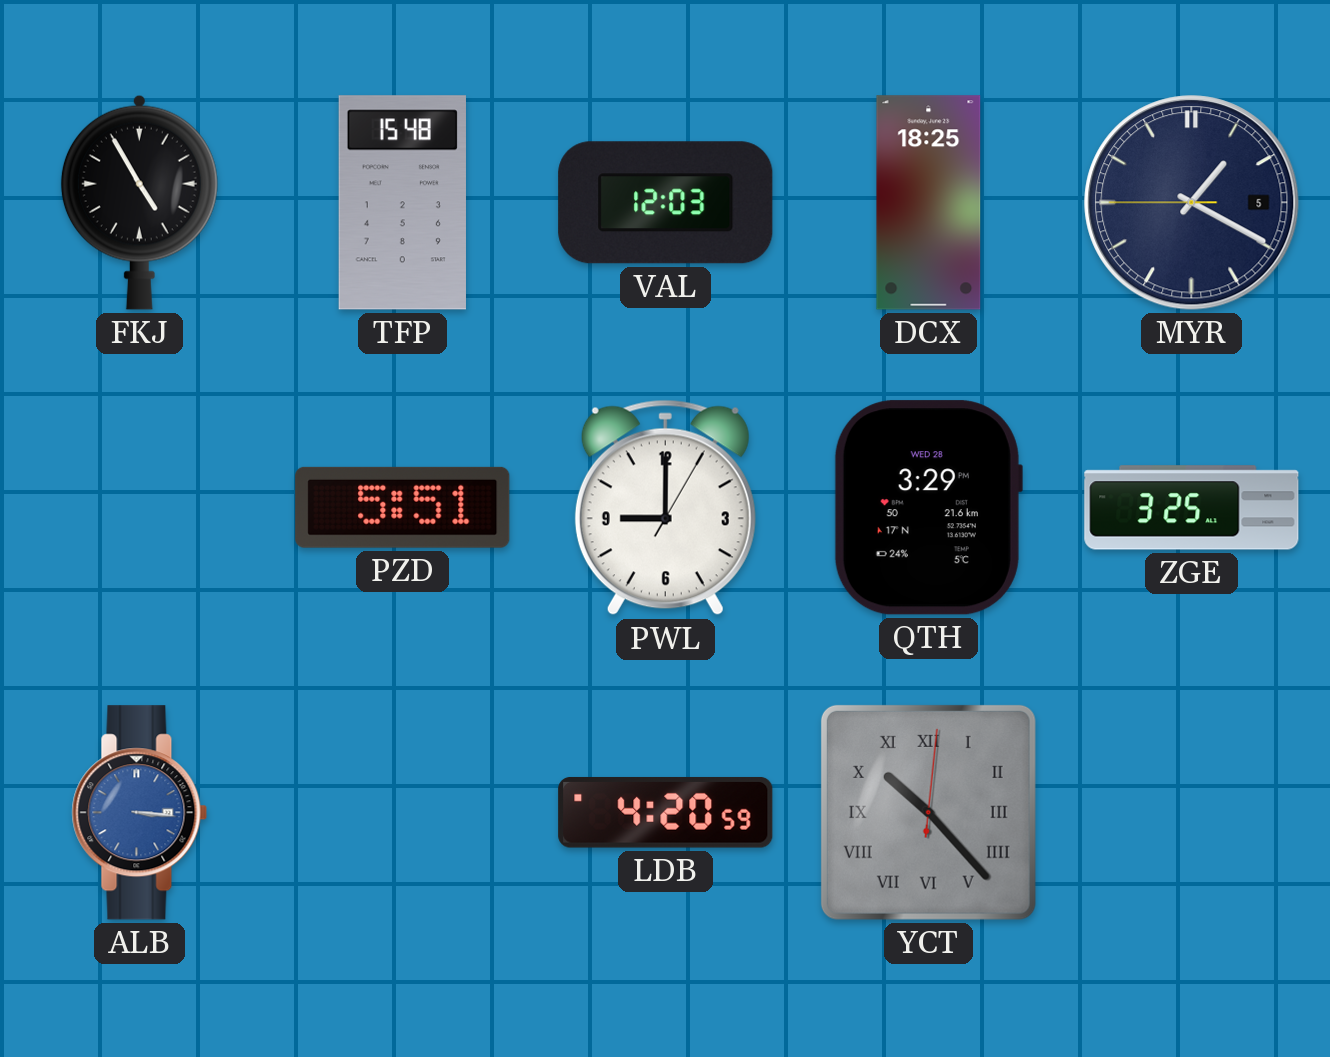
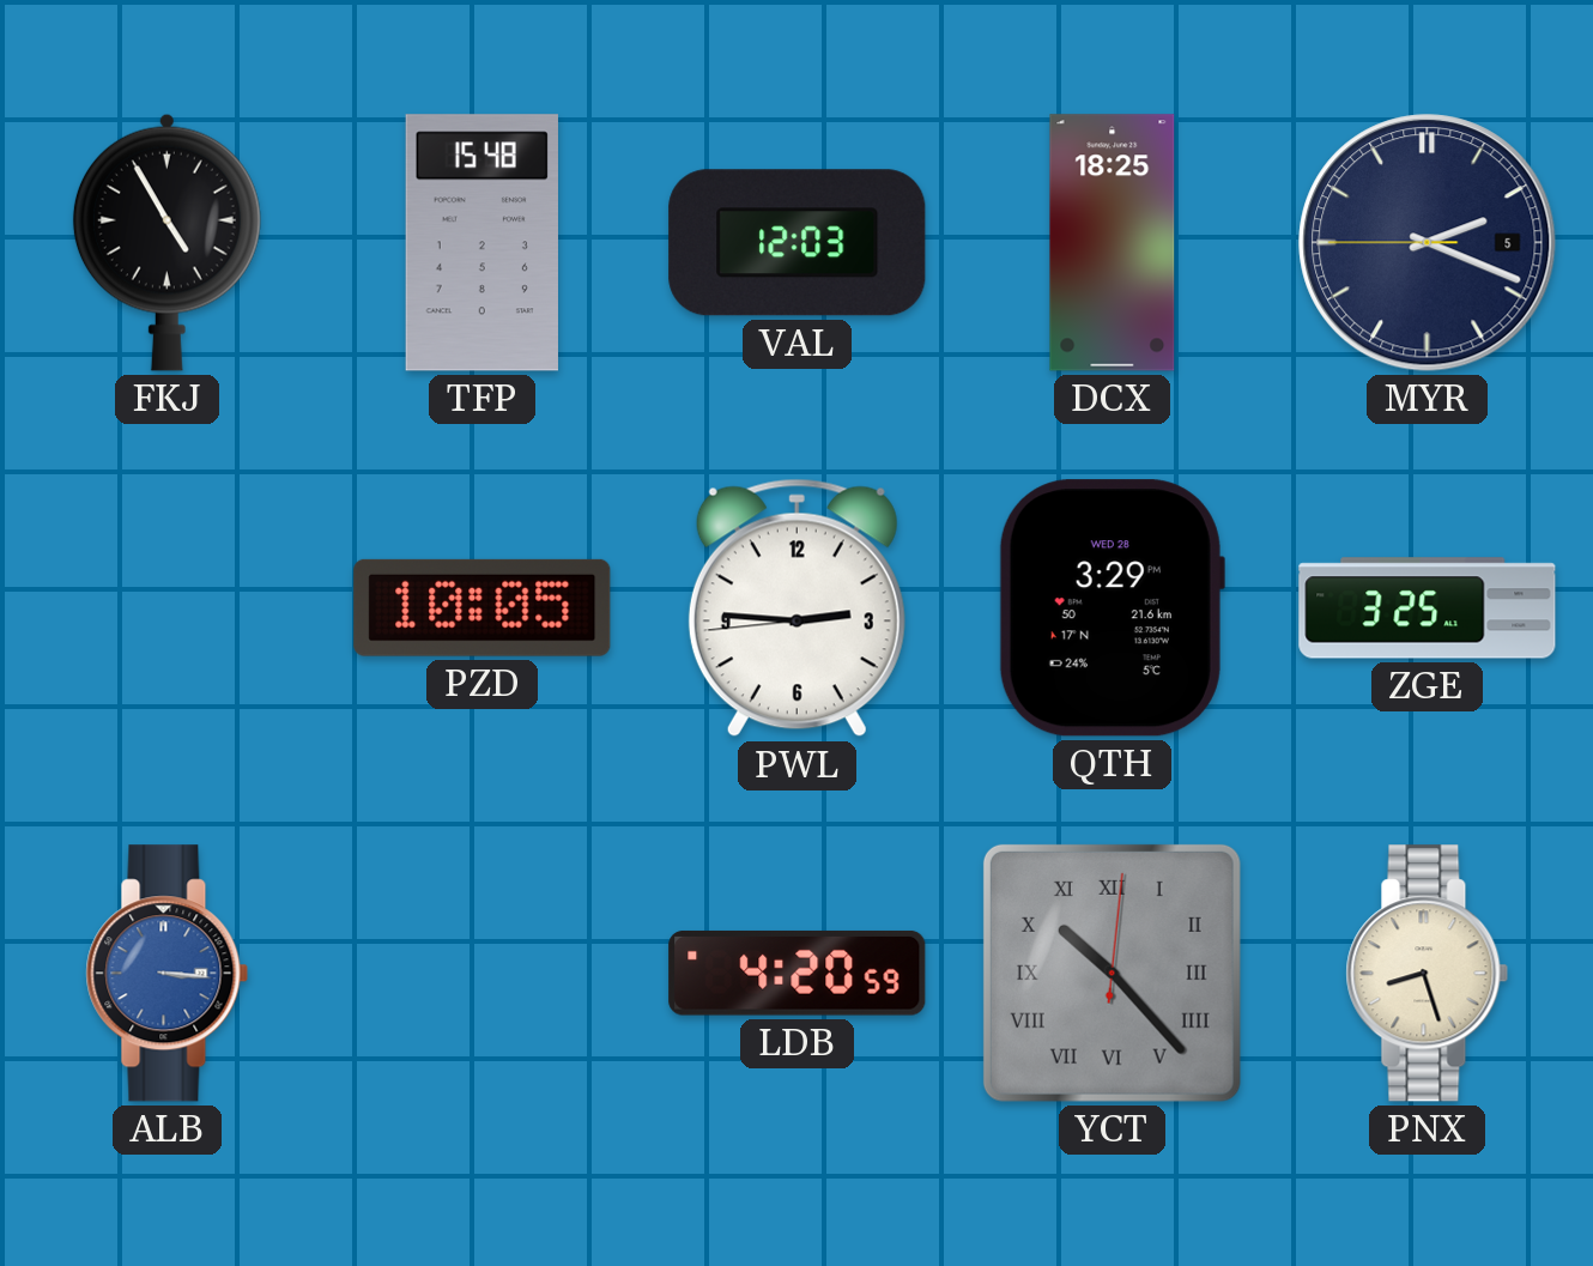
MYR: 1:19 -> 2:18 (1428, 243)
PZD: 5:51 -> 10:05 (483, 607)
PWL: 9:00 -> 2:45 (796, 608)
PNX: none -> 8:27 (1428, 974)
